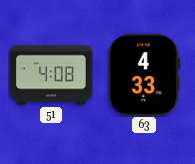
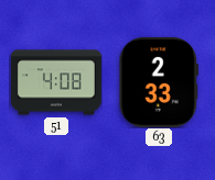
63: 4:33 -> 2:33 (159, 82)
